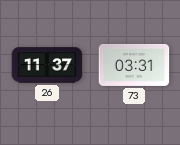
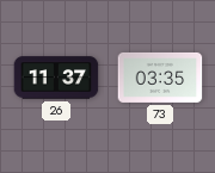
73: 03:31 -> 03:35 (160, 78)
